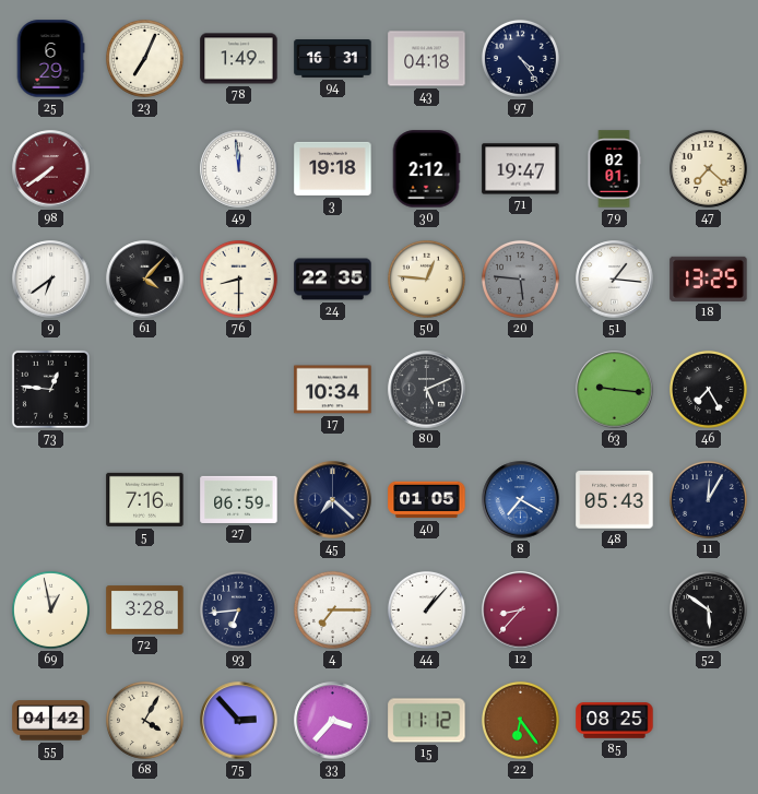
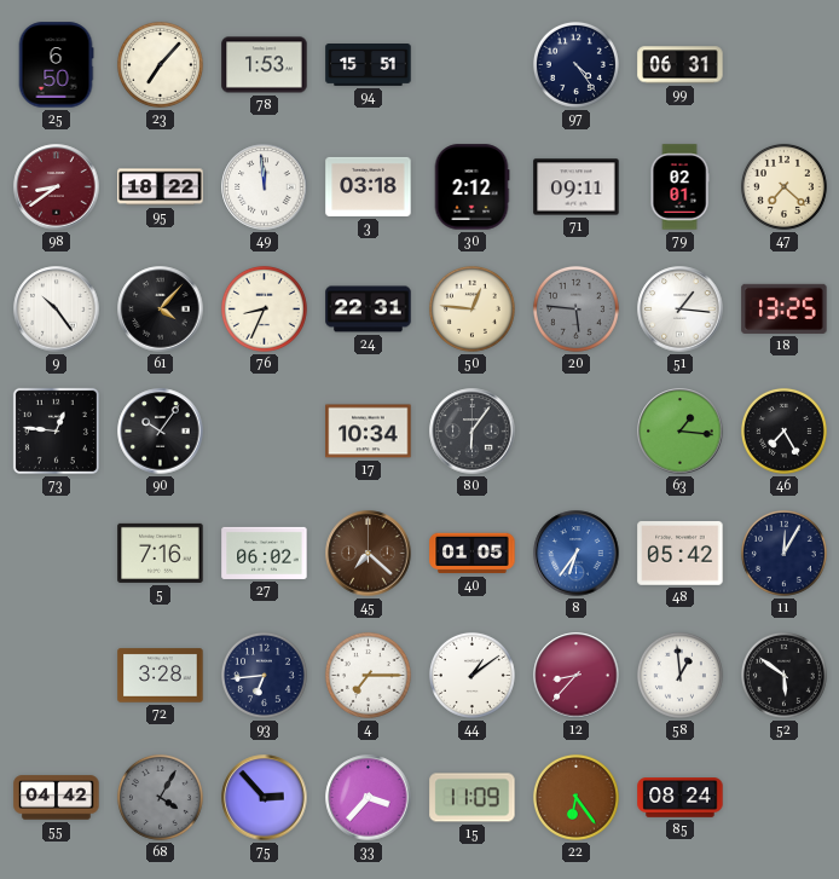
25: 6:29 -> 6:50 (56, 65)
23: 7:04 -> 7:07 (160, 64)
78: 1:49 -> 1:53 (265, 65)
94: 16:31 -> 15:51 (369, 65)
43: 04:18 -> none (427, 59)
99: none -> 06:31 (681, 65)
98: 7:39 -> 8:39 (57, 187)
95: none -> 18:22 (161, 187)
3: 19:18 -> 03:18 (369, 186)
71: 19:47 -> 09:11 (577, 187)
9: 6:39 -> 10:24 (57, 310)
76: 8:30 -> 8:34 (264, 308)
24: 22:35 -> 22:31 (369, 310)
90: none -> 10:06 (161, 432)
80: 5:11 -> 6:06 (473, 432)
63: 9:16 -> 1:16 (681, 432)
27: 06:59 -> 06:02 (265, 553)
45 dial: navy -> brown (369, 554)
8: 7:20 -> 6:36 (577, 554)
48: 05:43 -> 05:42 (681, 554)
69: 12:58 -> none (50, 609)
44: 1:07 -> 1:09 (471, 675)
58: none -> 12:59 (679, 675)
68 dial: cream -> grey (160, 797)
15: 11:12 -> 11:09 (473, 798)
85: 08:25 -> 08:24 (681, 798)
